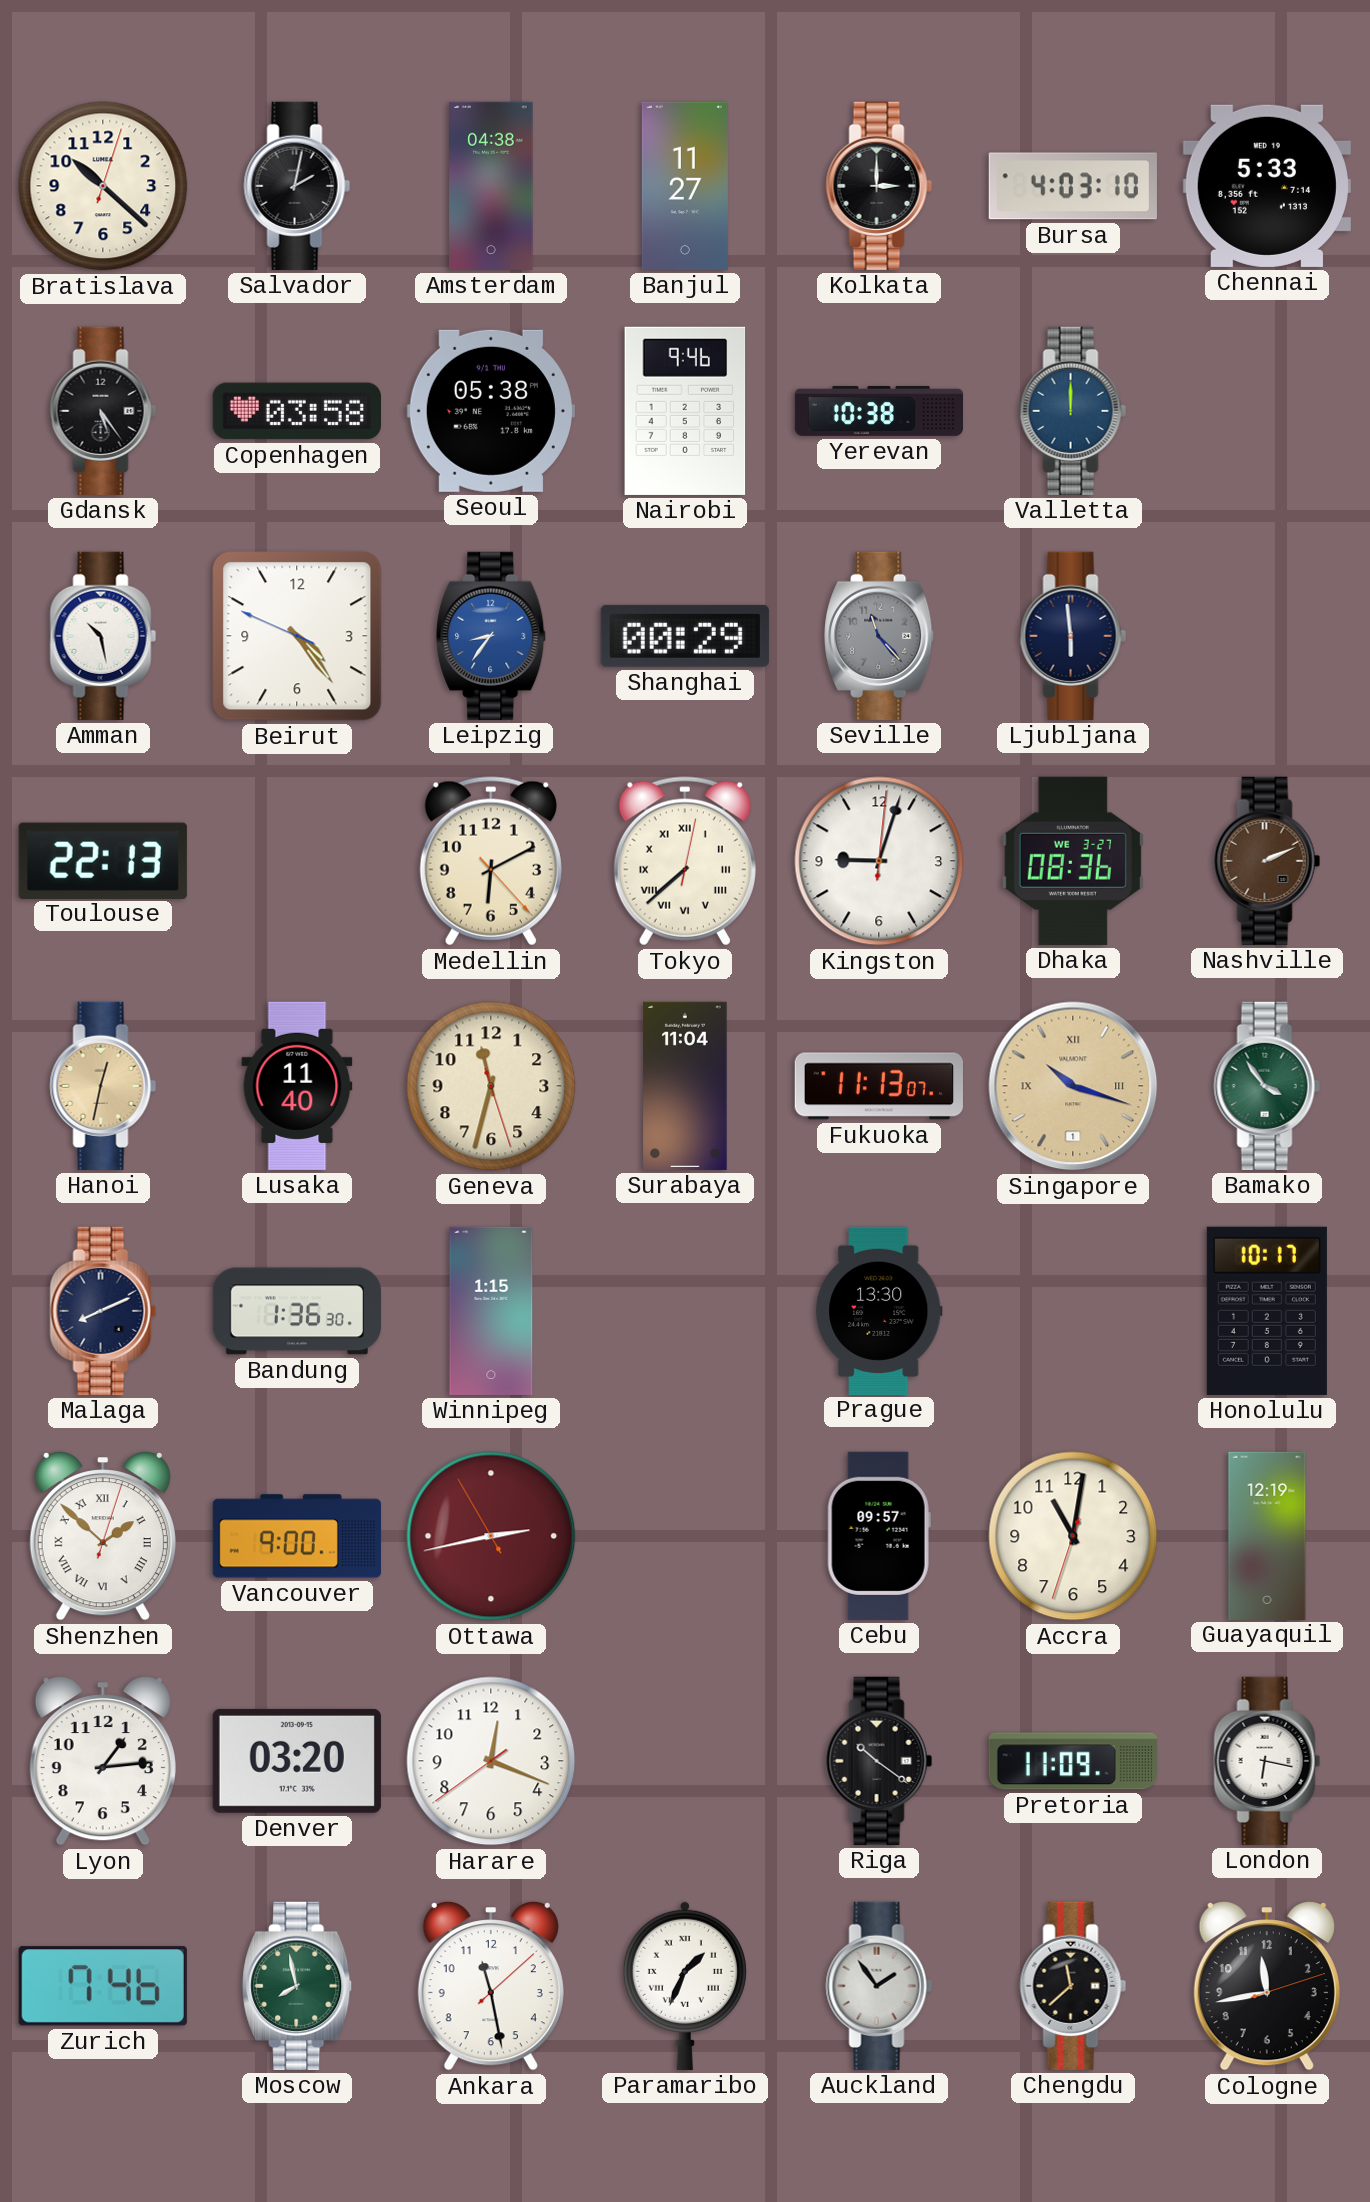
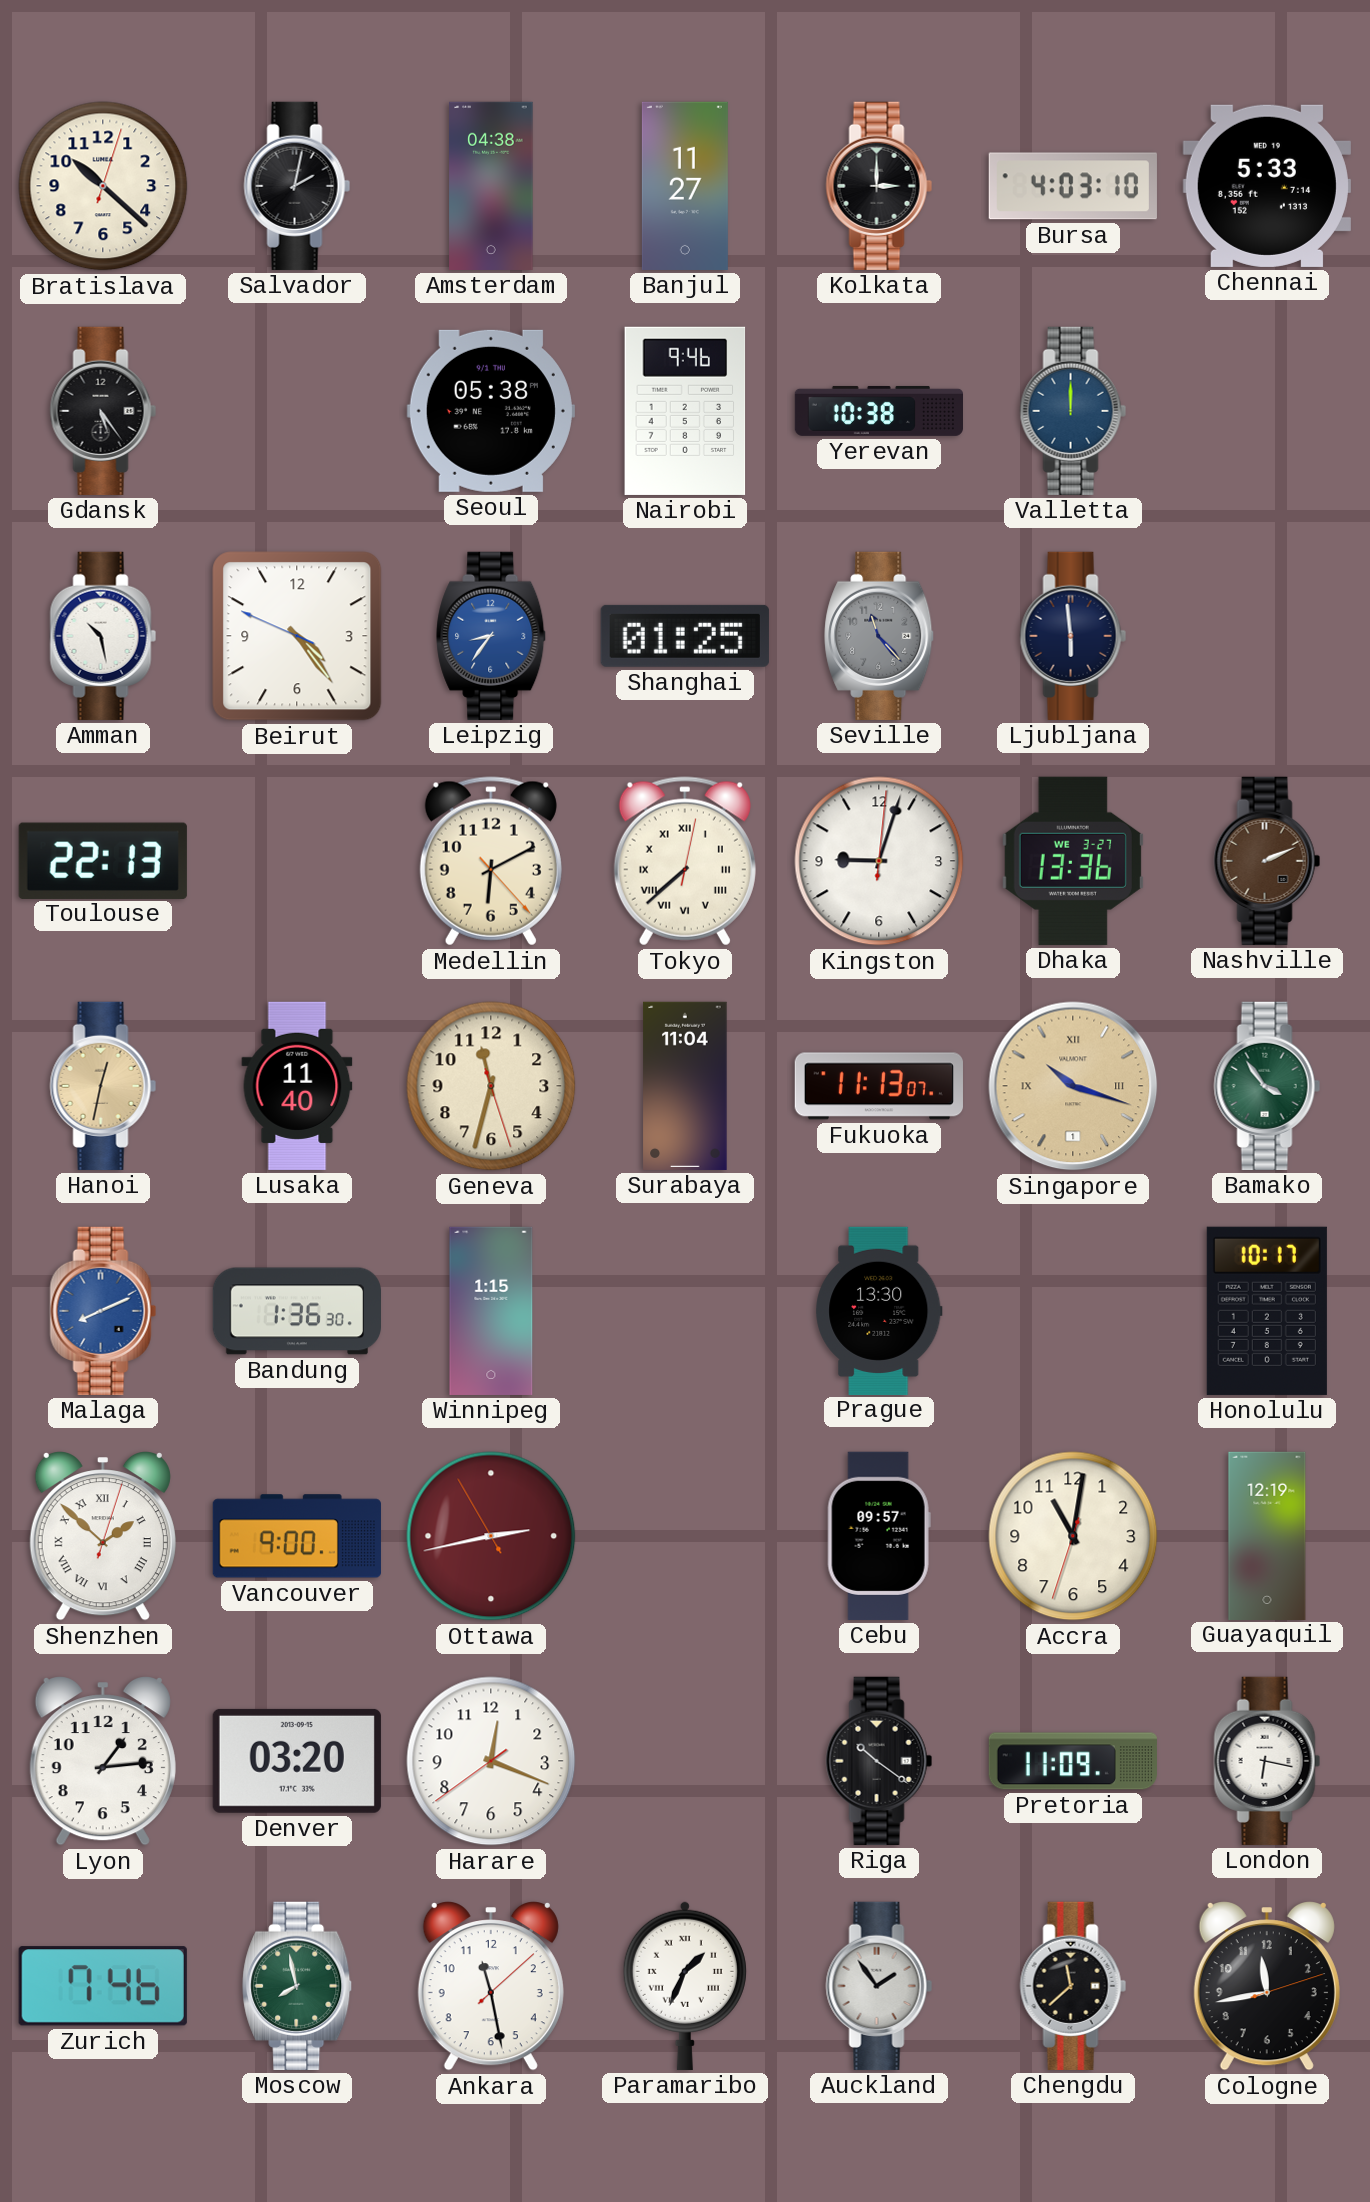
Copenhagen: 03:58 -> none (297, 411)
Shanghai: 00:29 -> 01:25 (685, 636)
Dhaka: 08:36 -> 13:36 (1073, 861)
Malaga dial: navy -> blue (103, 1311)
